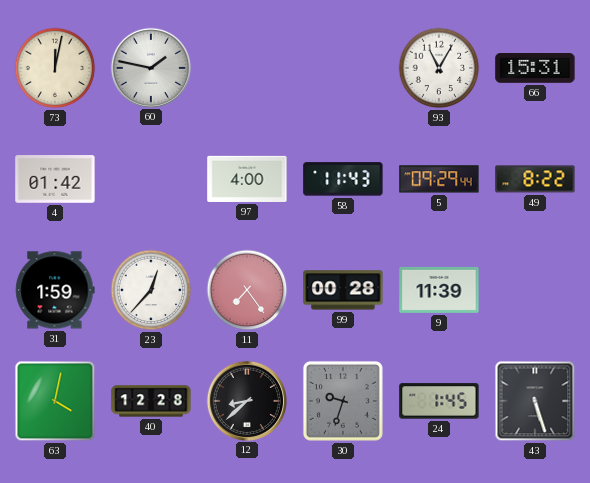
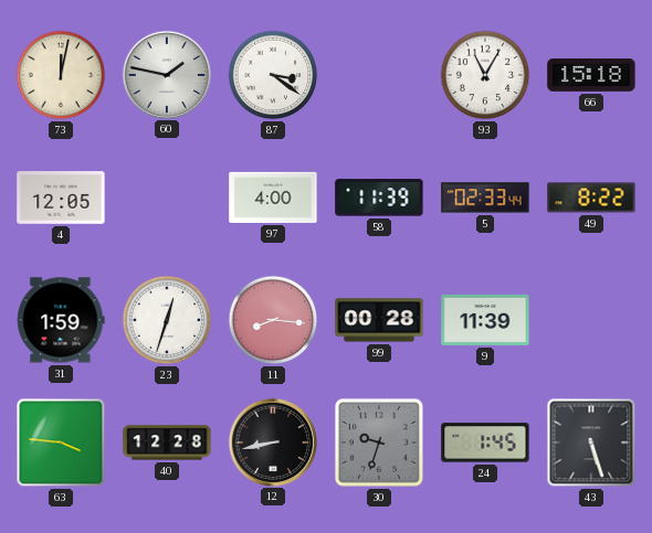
87: none -> 3:21 (273, 75)
66: 15:31 -> 15:18 (591, 76)
4: 01:42 -> 12:05 (61, 198)
58: 11:43 -> 11:39 (379, 198)
5: 09:29 -> 02:33 (485, 198)
23: 12:37 -> 12:33 (167, 320)
11: 7:24 -> 8:16 (273, 320)
63: 4:02 -> 3:46 (61, 443)
12: 8:38 -> 8:43 (272, 441)
